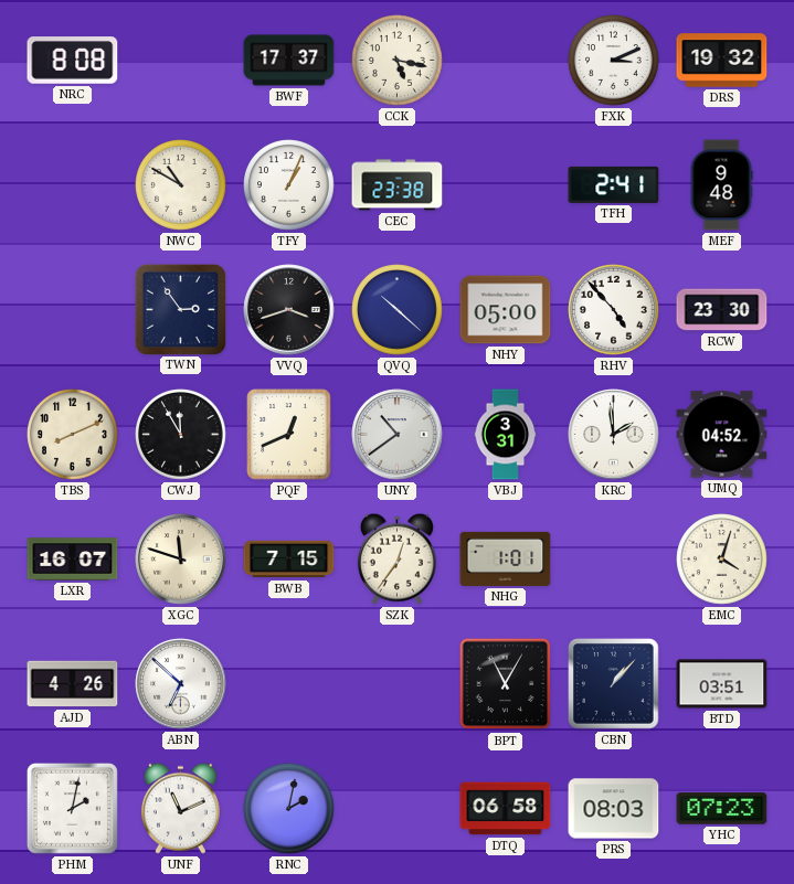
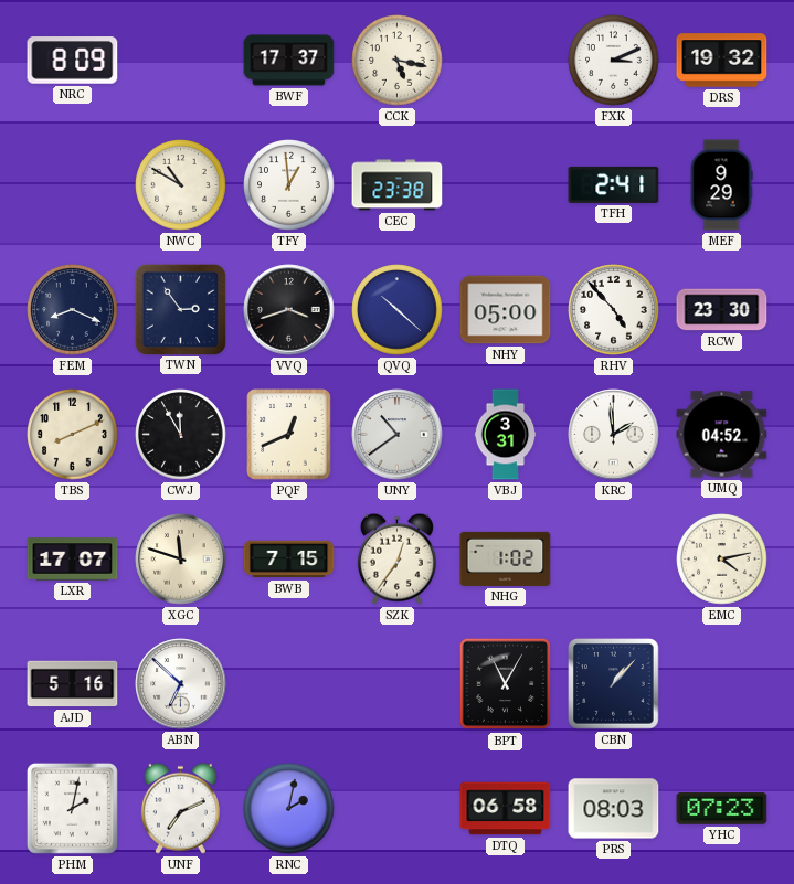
NRC: 8:08 -> 8:09 (73, 61)
TFY: 1:04 -> 12:59 (289, 185)
MEF: 9:48 -> 9:29 (721, 185)
FEM: none -> 8:19 (73, 310)
LXR: 16:07 -> 17:07 (73, 560)
NHG: 1:01 -> 1:02 (506, 558)
EMC: 4:03 -> 4:13 (722, 560)
AJD: 4:26 -> 5:16 (73, 684)
BTD: 03:51 -> none (722, 684)
UNF: 11:11 -> 7:11 (180, 808)
